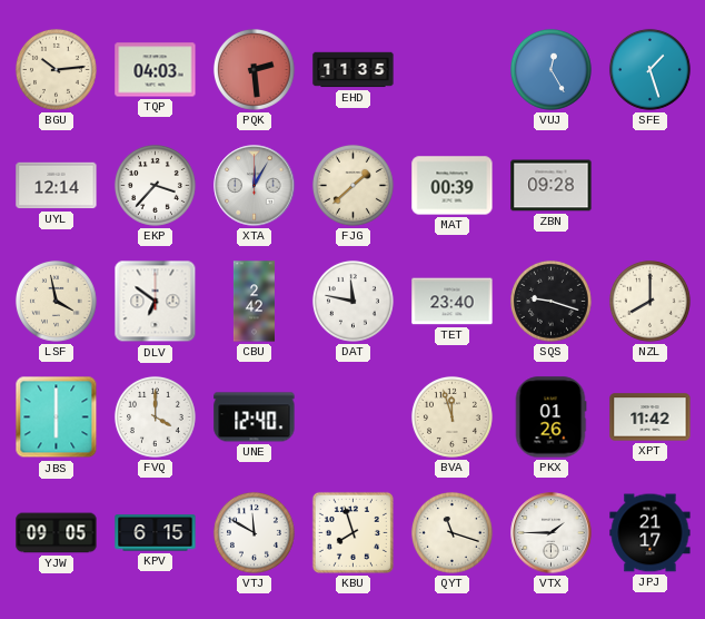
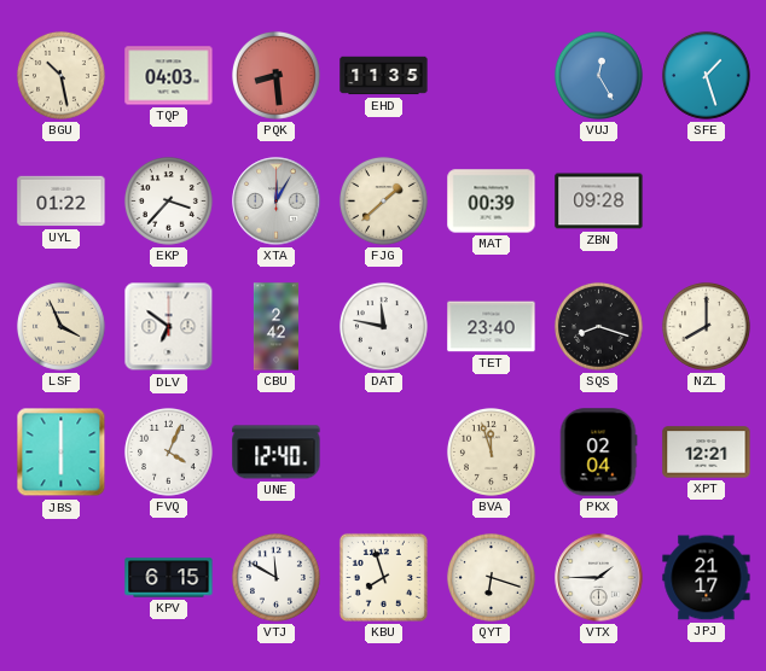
BGU: 10:14 -> 10:28 (60, 75)
PQK: 2:29 -> 8:29 (275, 75)
UYL: 12:14 -> 01:22 (62, 202)
LSF: 3:58 -> 3:56 (60, 326)
SQS: 9:18 -> 8:18 (598, 326)
FVQ: 4:00 -> 4:04 (168, 451)
PKX: 01:26 -> 02:04 (598, 453)
XPT: 11:42 -> 12:21 (707, 453)
YJW: 09:05 -> none (57, 533)
QYT: 11:18 -> 6:18 (491, 577)
